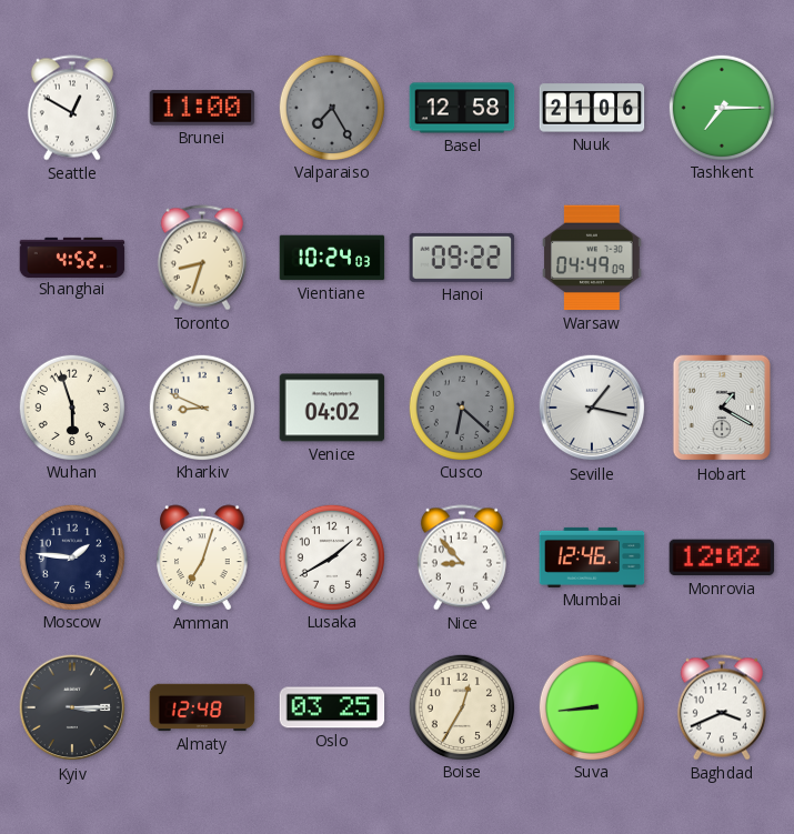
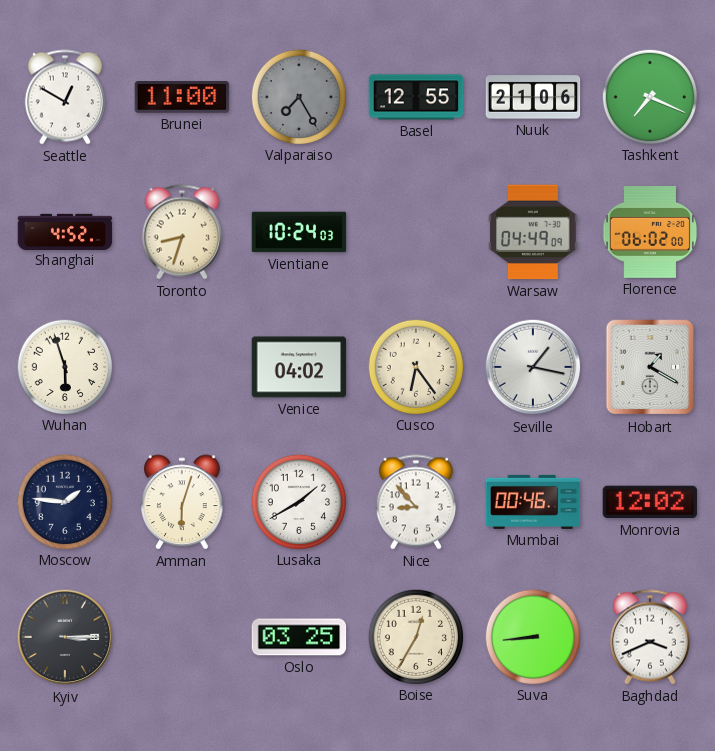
Basel: 12:58 -> 12:55 (416, 97)
Tashkent: 7:15 -> 7:19 (649, 96)
Hanoi: 09:22 -> none (462, 258)
Florence: none -> 06:02 (650, 233)
Kharkiv: 8:49 -> none (201, 406)
Cusco: 6:22 -> 6:24 (415, 366)
Cusco dial: grey -> cream (415, 366)
Amman: 7:03 -> 6:03 (182, 502)
Mumbai: 12:46 -> 00:46 (533, 502)
Almaty: 12:48 -> none (202, 707)
